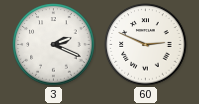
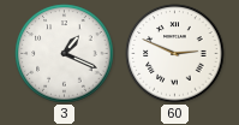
3: 2:19 -> 1:19 (65, 54)
